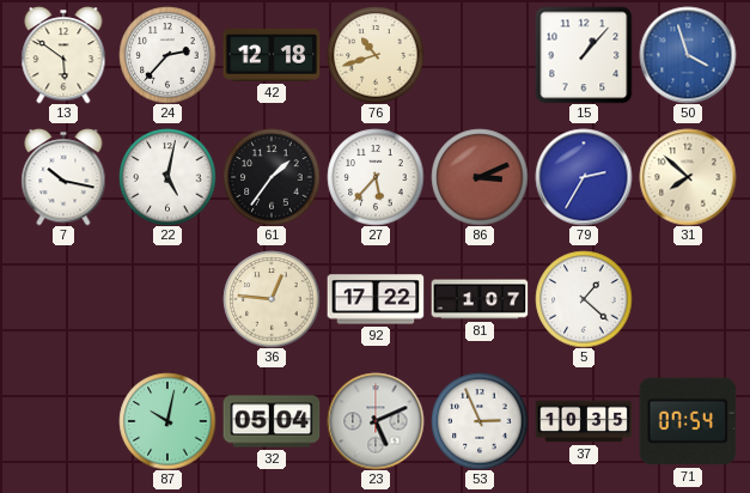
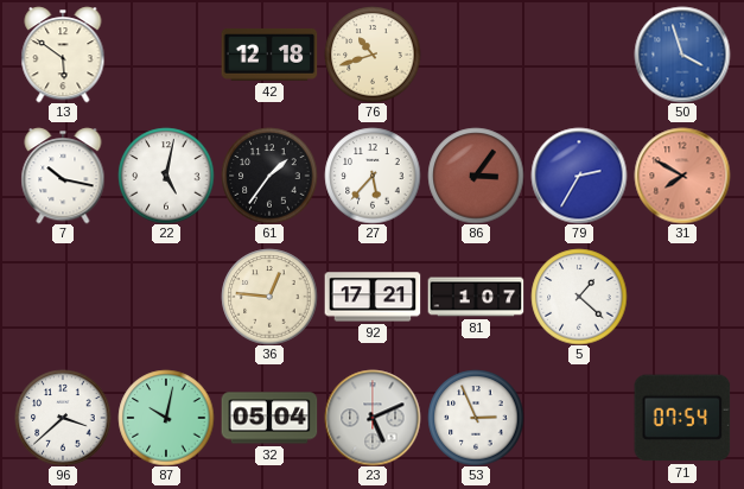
24: 2:37 -> none (167, 55)
15: 1:07 -> none (584, 55)
86: 3:11 -> 3:06 (476, 176)
31: 7:52 -> 7:50 (682, 176)
31 dial: cream -> salmon (682, 176)
92: 17:22 -> 17:21 (373, 297)
96: none -> 3:38 (63, 418)
37: 10:35 -> none (584, 421)
